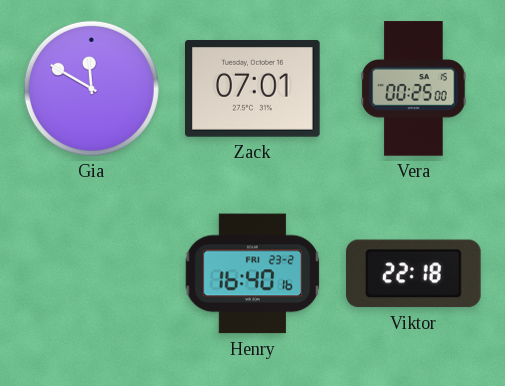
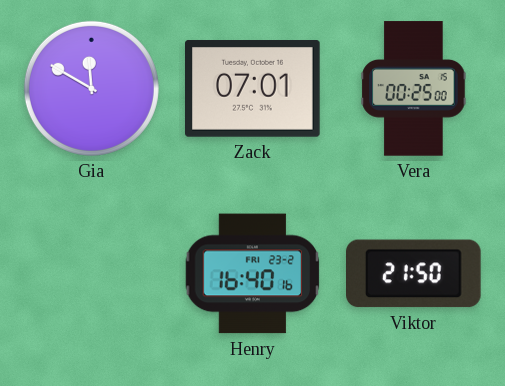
Viktor: 22:18 -> 21:50 (414, 274)
